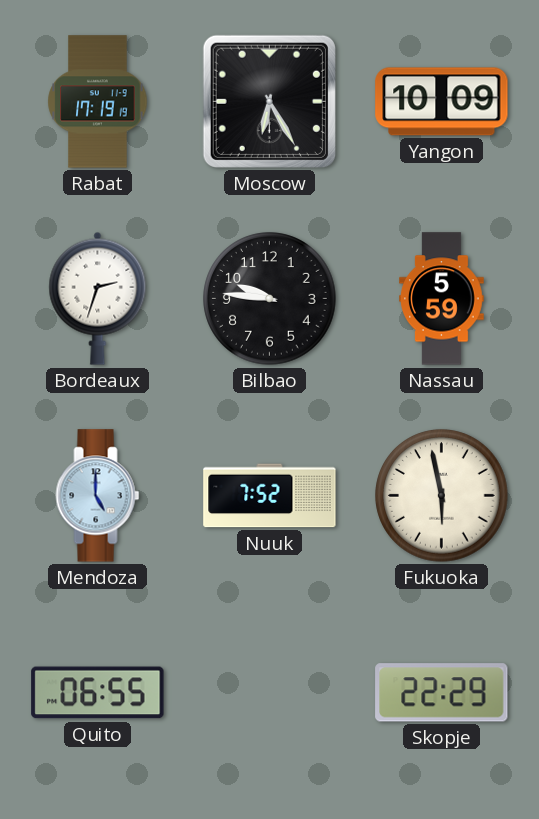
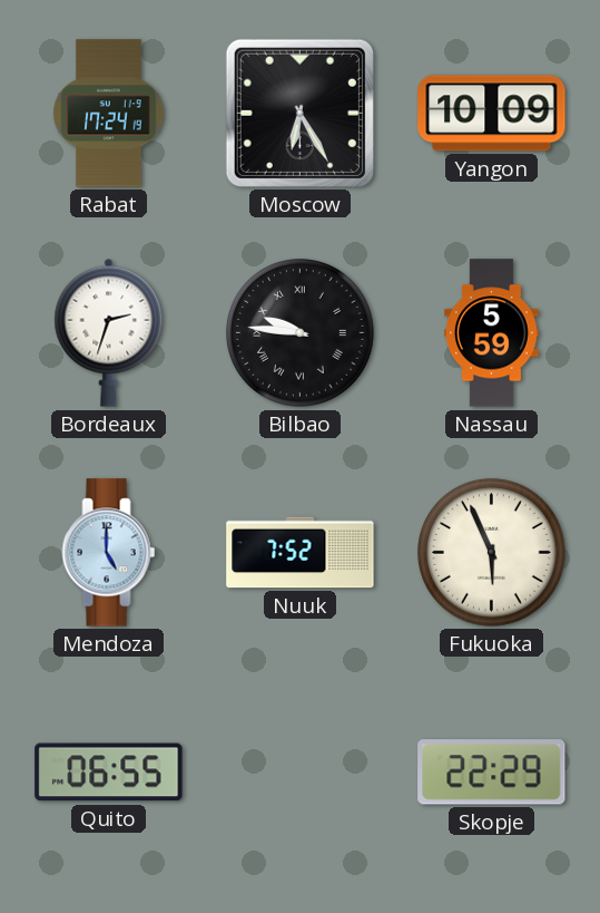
Rabat: 17:19 -> 17:24 (109, 114)
Bilbao numerals: Arabic -> Roman (301, 333)
Fukuoka: 5:58 -> 5:56 (492, 553)
